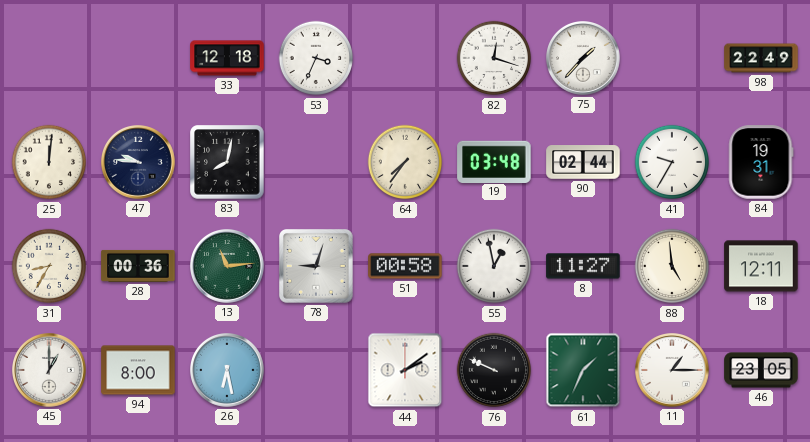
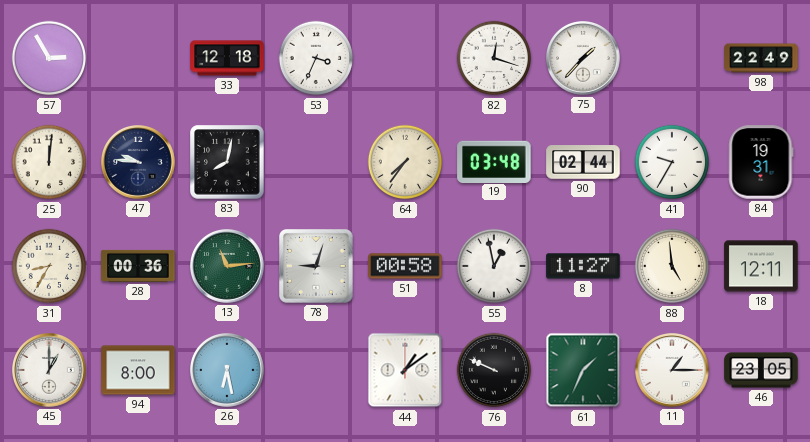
57: none -> 2:55 (49, 58)
44: 2:09 -> 1:09 (405, 370)
